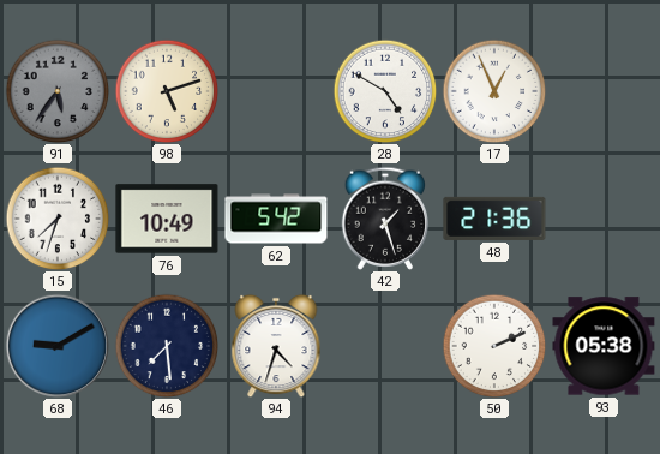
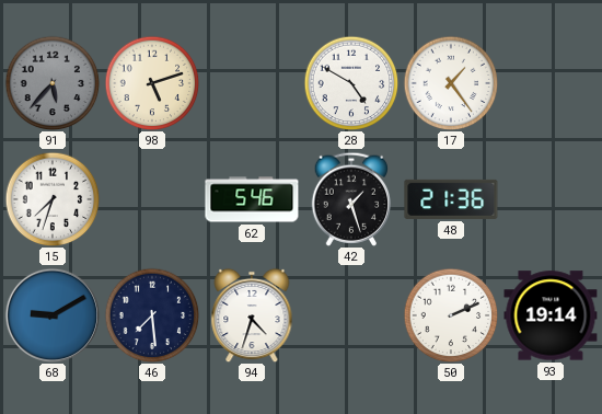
91: 5:36 -> 5:37 (53, 83)
17: 12:56 -> 1:24 (451, 83)
76: 10:49 -> none (167, 219)
62: 5:42 -> 5:46 (252, 199)
93: 05:38 -> 19:14 (551, 315)
